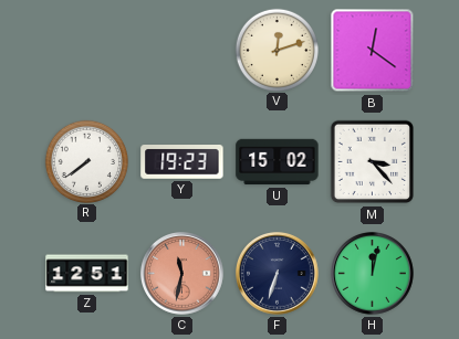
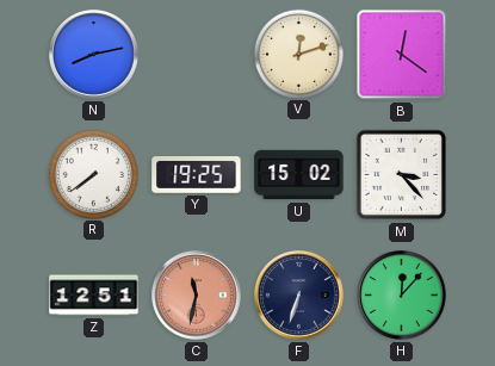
N: none -> 8:13 (94, 55)
Y: 19:23 -> 19:25 (197, 175)
H: 12:02 -> 12:07 (402, 296)
